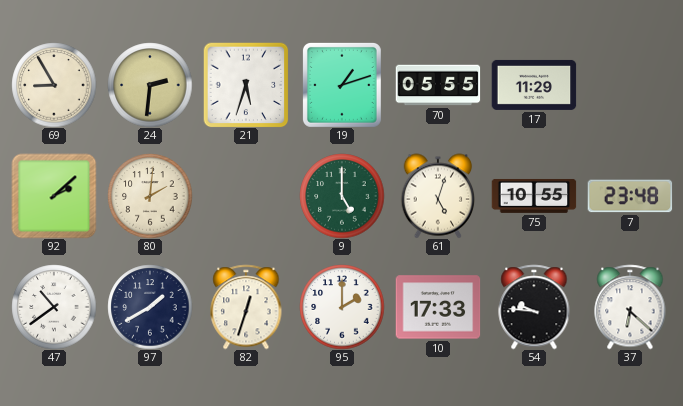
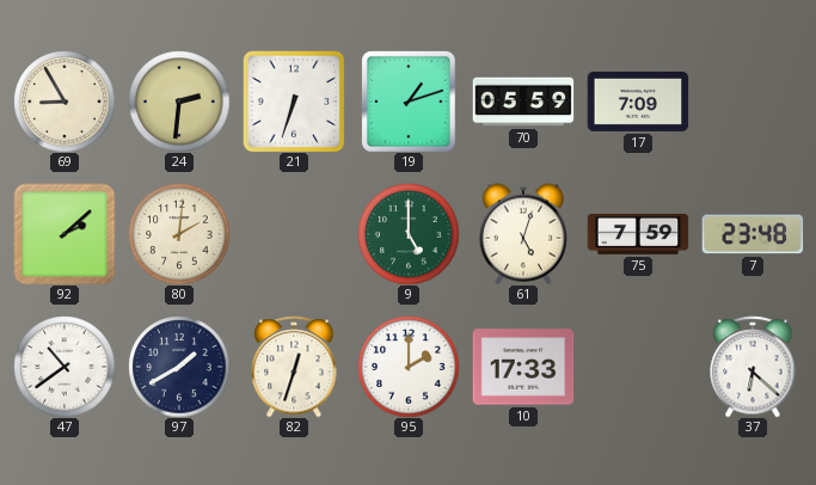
21: 5:33 -> 6:33 (294, 102)
70: 05:55 -> 05:59 (523, 102)
17: 11:29 -> 7:09 (638, 102)
75: 10:55 -> 7:59 (638, 234)
54: 9:46 -> none (534, 307)
